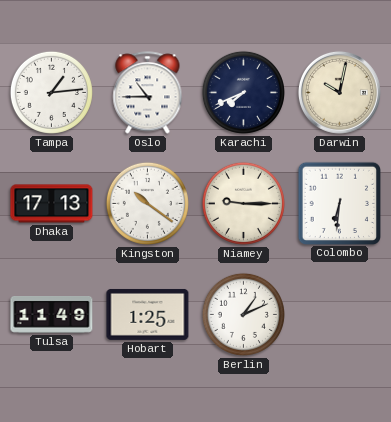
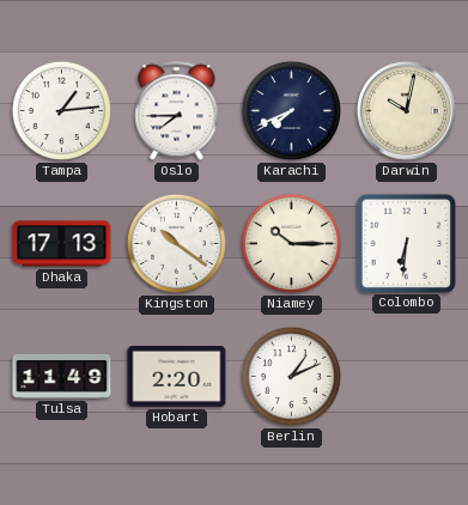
Oslo: 10:45 -> 7:45 (177, 111)
Niamey: 9:15 -> 10:15 (291, 243)
Hobart: 1:25 -> 2:20 (177, 376)
